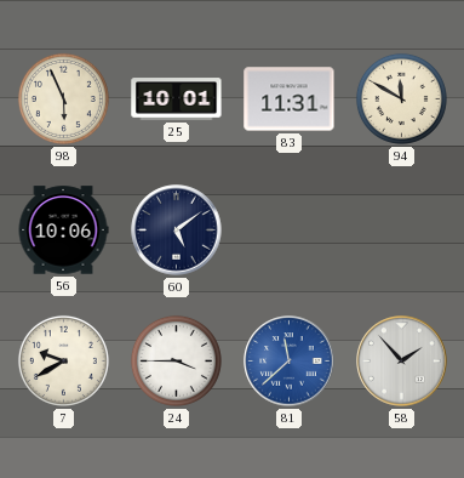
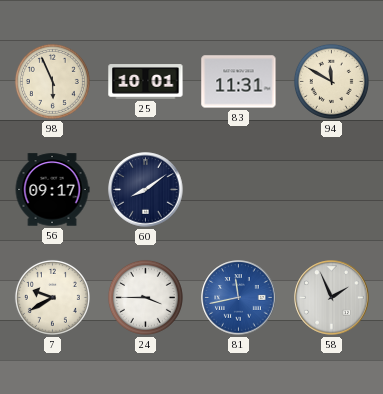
56: 10:06 -> 09:17 (52, 190)
60: 5:09 -> 8:09 (146, 190)
81: 11:38 -> 11:43 (239, 298)
58: 1:53 -> 1:56 (332, 298)
